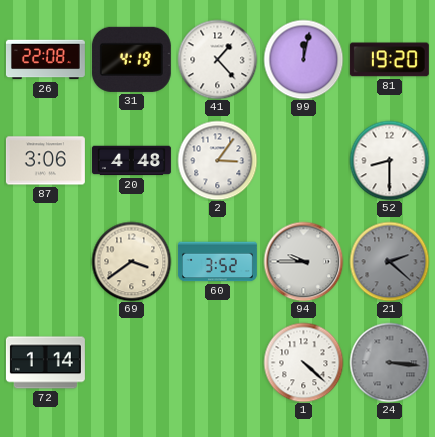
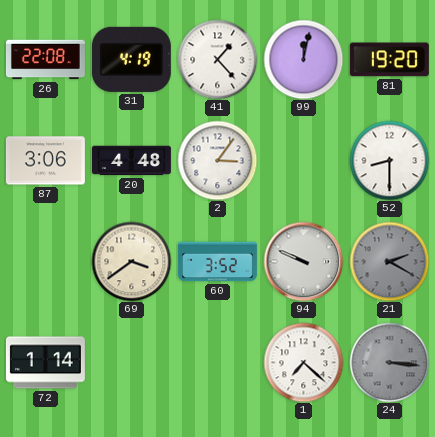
94: 9:45 -> 9:49 (303, 261)
21: 2:22 -> 2:20 (389, 261)
1: 4:22 -> 7:22 (303, 362)
